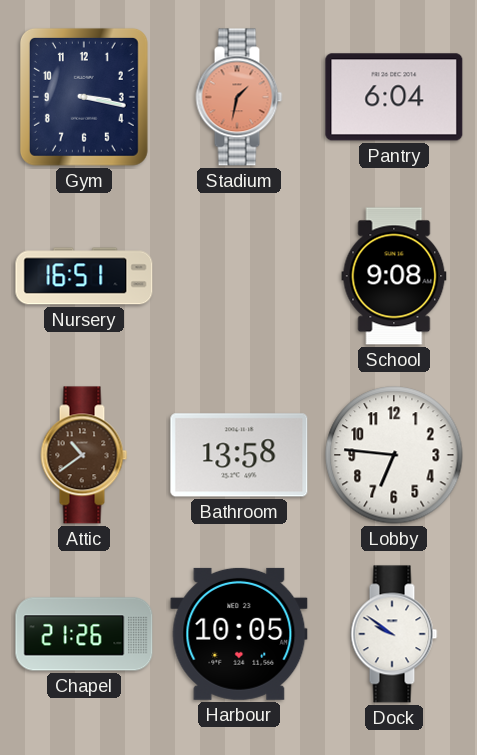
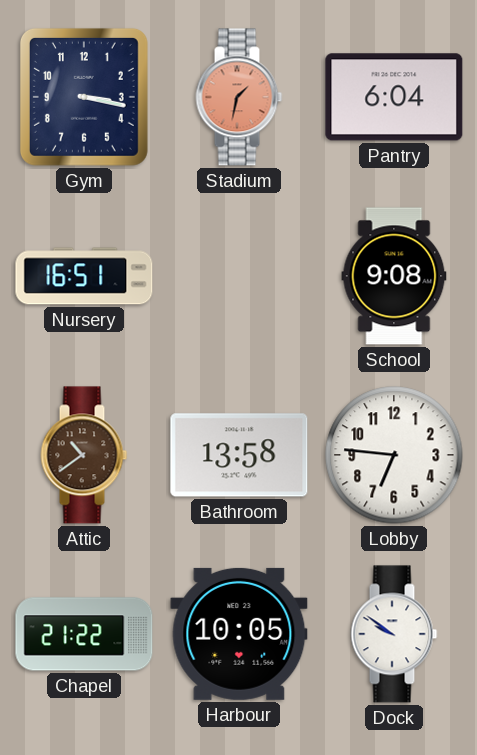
Chapel: 21:26 -> 21:22 (84, 634)
